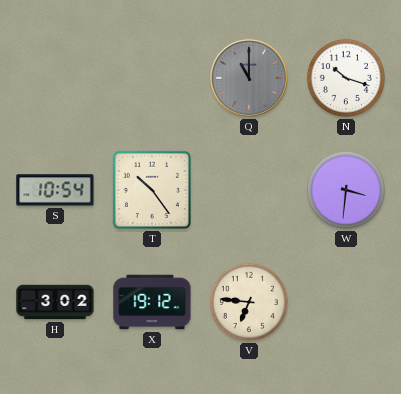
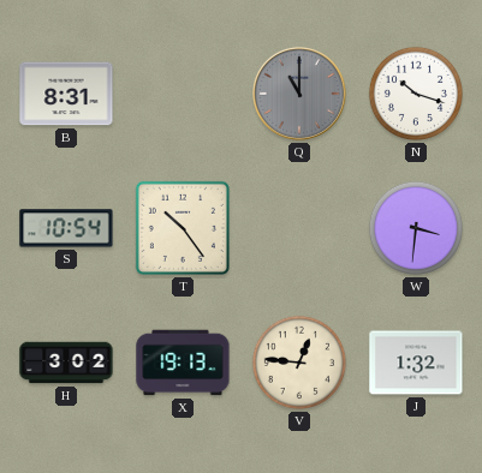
B: none -> 8:31 (66, 94)
X: 19:12 -> 19:13 (183, 363)
V: 6:46 -> 12:46 (299, 363)
J: none -> 1:32 (416, 363)
